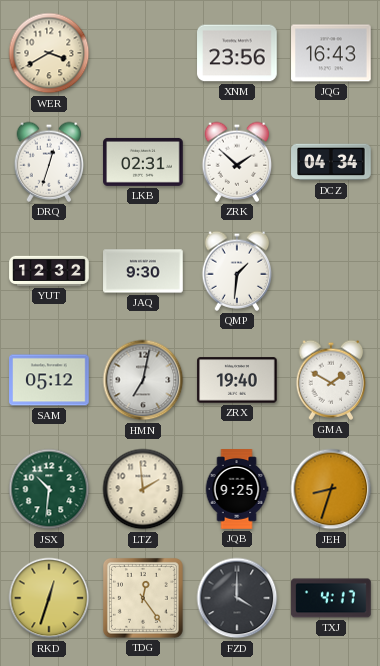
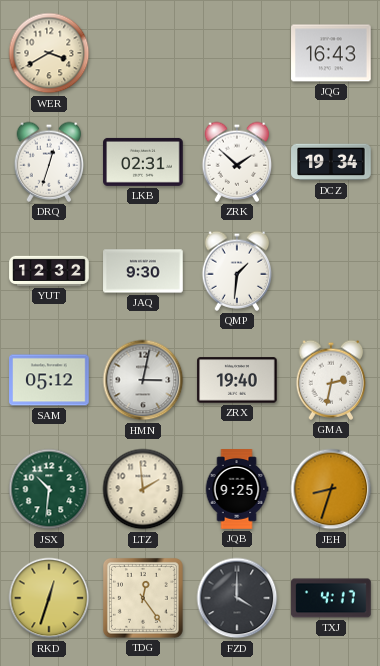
XNM: 23:56 -> none (237, 53)
DCZ: 04:34 -> 19:34 (331, 162)
HMN: 7:02 -> 3:02 (143, 380)
GMA: 1:50 -> 2:32 (331, 380)
